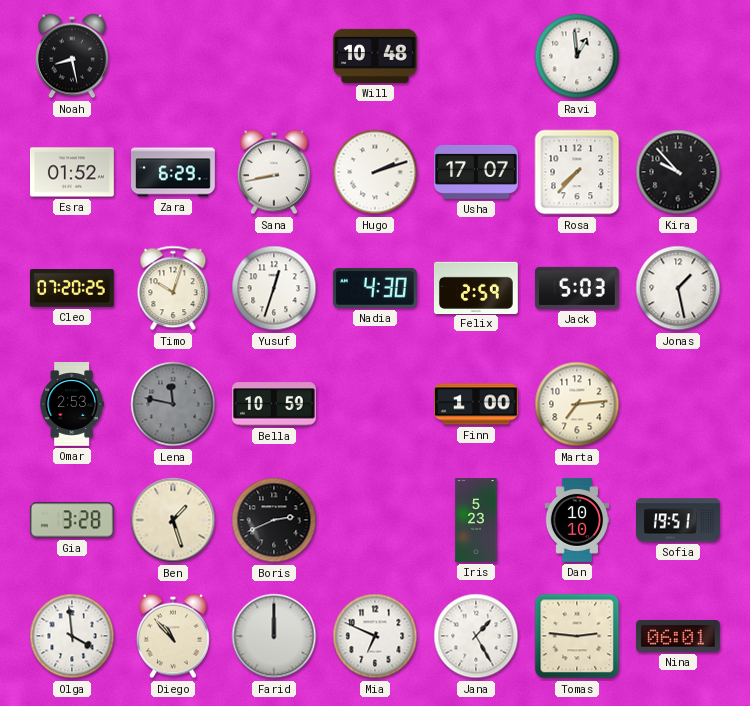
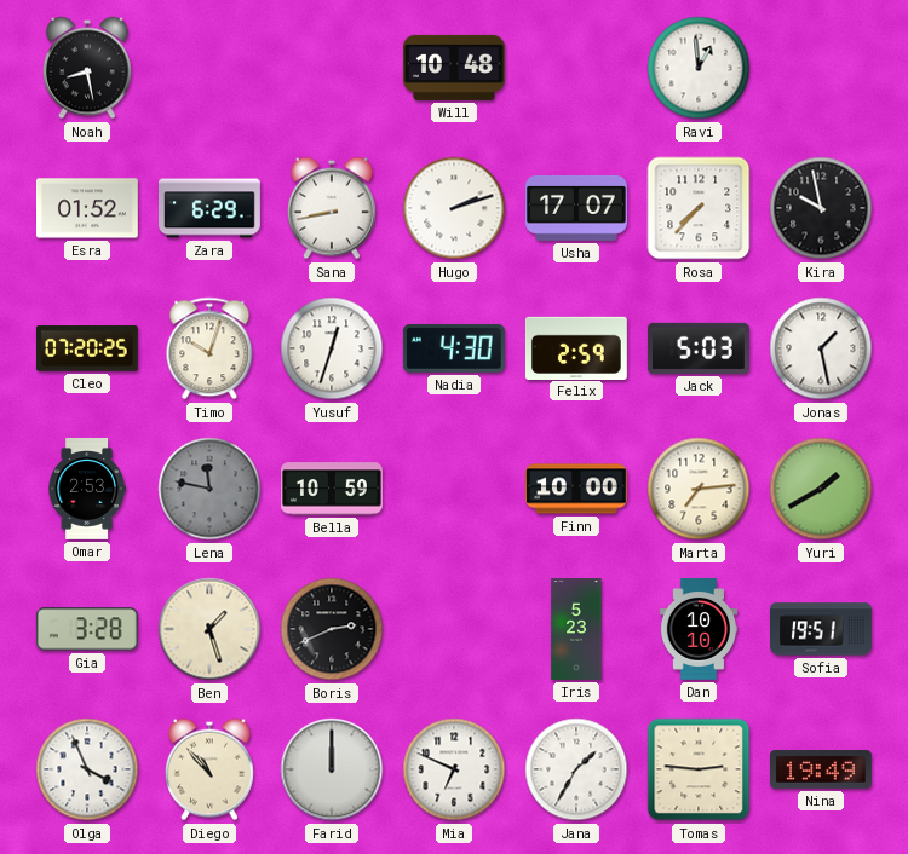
Kira: 9:53 -> 9:58 (821, 208)
Finn: 1:00 -> 10:00 (577, 489)
Yuri: none -> 1:40 (821, 489)
Olga: 3:59 -> 3:56 (87, 769)
Jana: 1:25 -> 1:35 (576, 769)
Nina: 06:01 -> 19:49 (822, 771)
